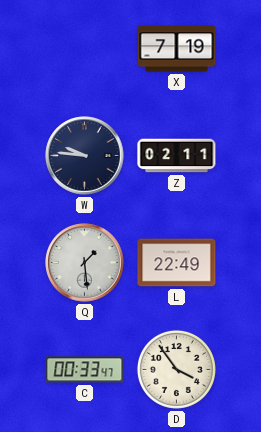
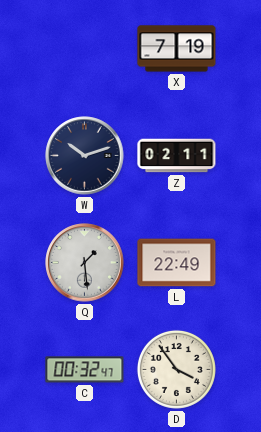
W: 9:46 -> 10:12 (85, 156)
C: 00:33 -> 00:32 (85, 370)
